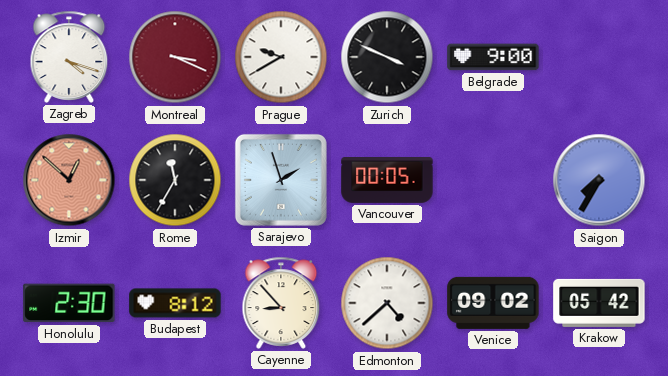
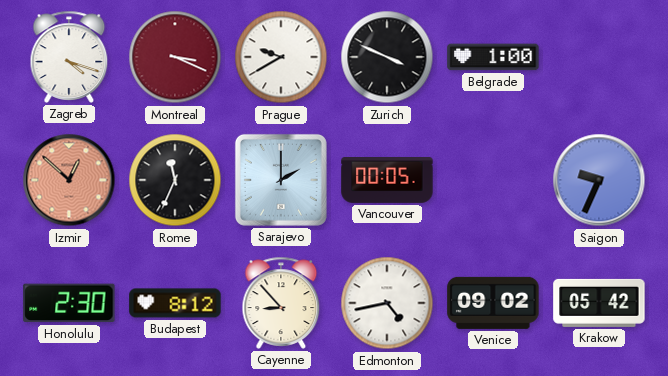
Belgrade: 9:00 -> 1:00 (493, 57)
Rome: 11:35 -> 11:34 (175, 180)
Sarajevo: 1:57 -> 2:00 (281, 180)
Saigon: 7:35 -> 9:34 (599, 180)
Edmonton: 4:38 -> 4:43 (387, 303)
